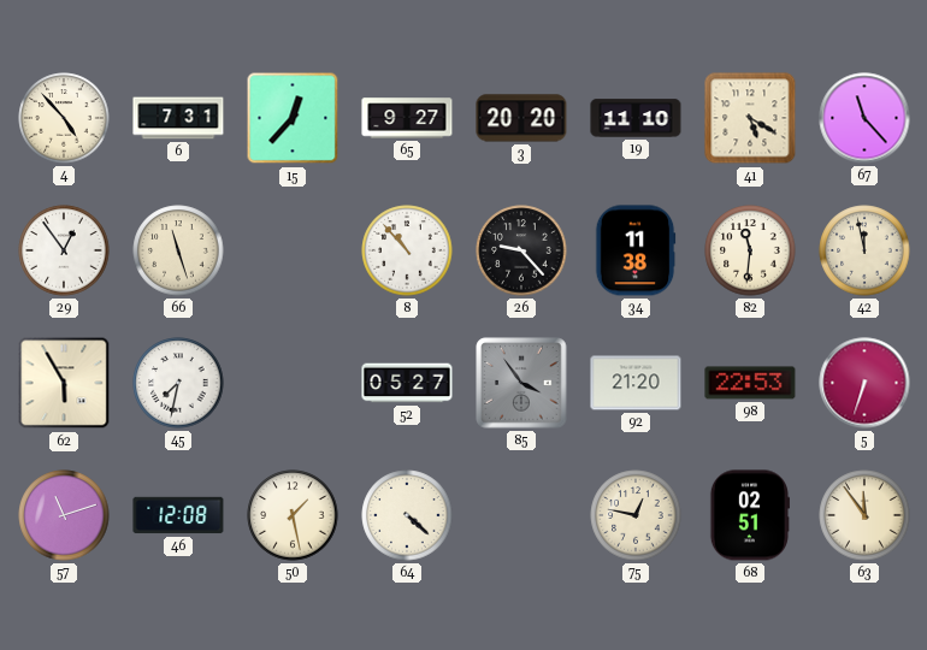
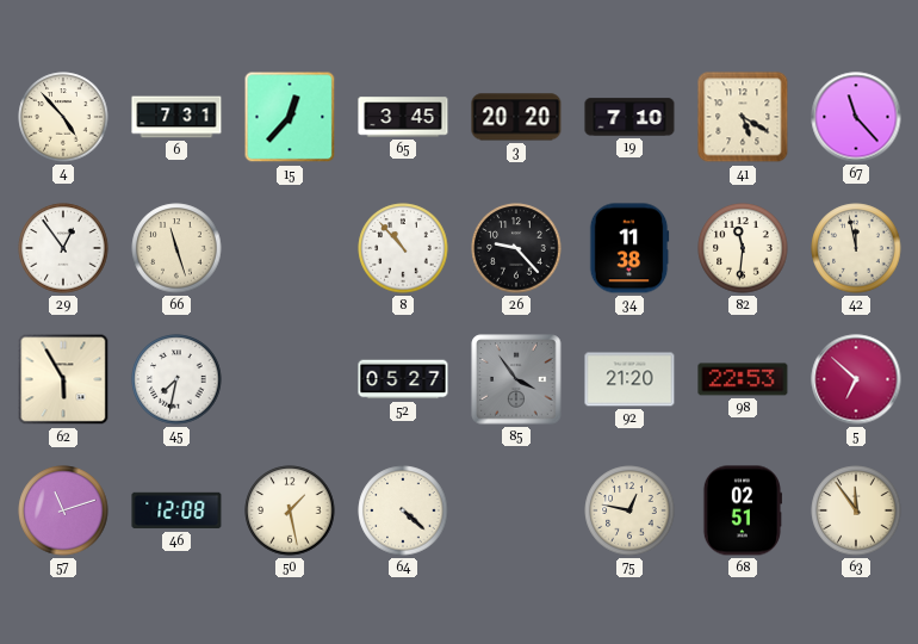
65: 9:27 -> 3:45 (403, 117)
19: 11:10 -> 7:10 (629, 117)
5: 6:33 -> 6:52 (856, 379)
